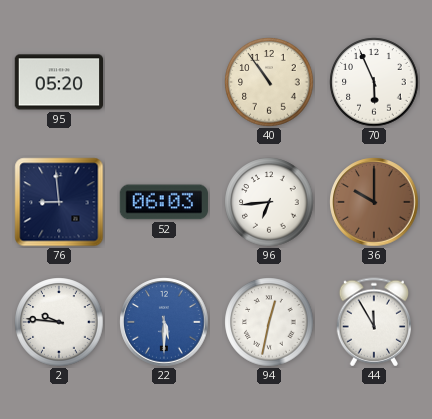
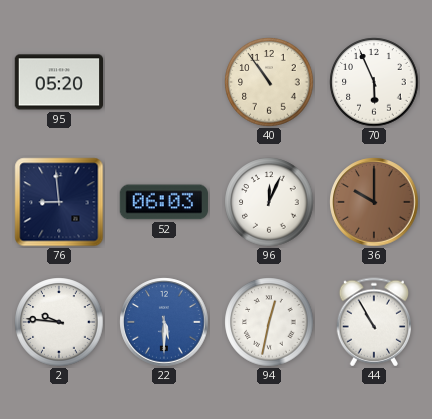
96: 6:44 -> 12:04 (269, 202)
44: 11:55 -> 10:55 (373, 322)
